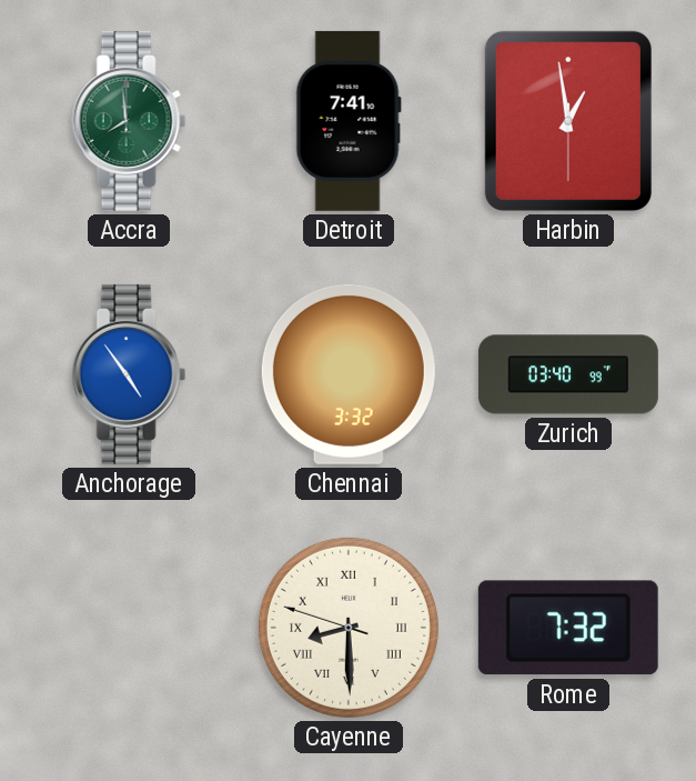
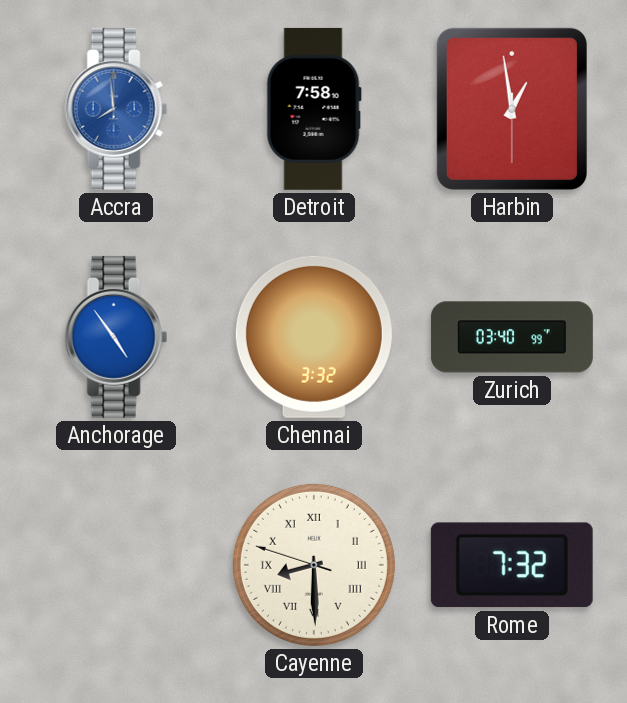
Accra dial: green -> blue (116, 109)
Detroit: 7:41 -> 7:58 (314, 109)
